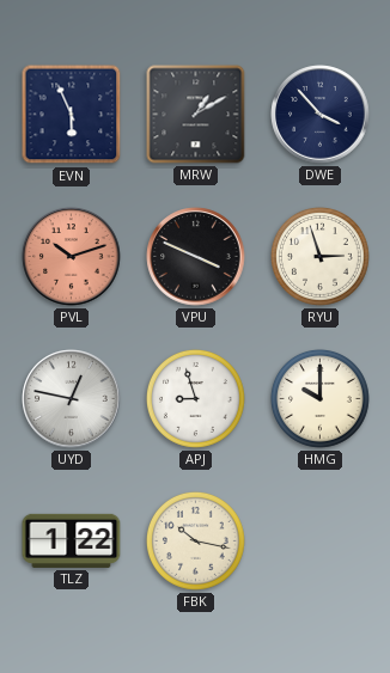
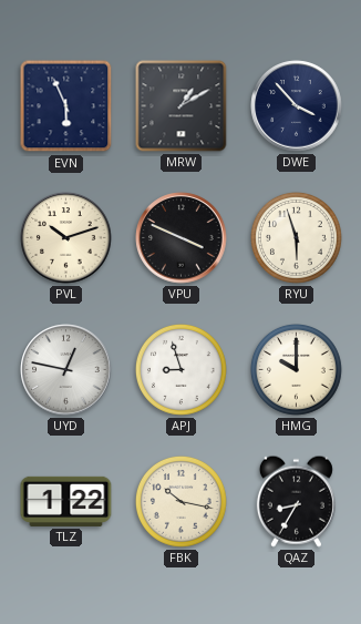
PVL dial: salmon -> cream (66, 238)
RYU: 2:57 -> 5:57 (296, 237)
QAZ: none -> 8:35 (296, 501)
